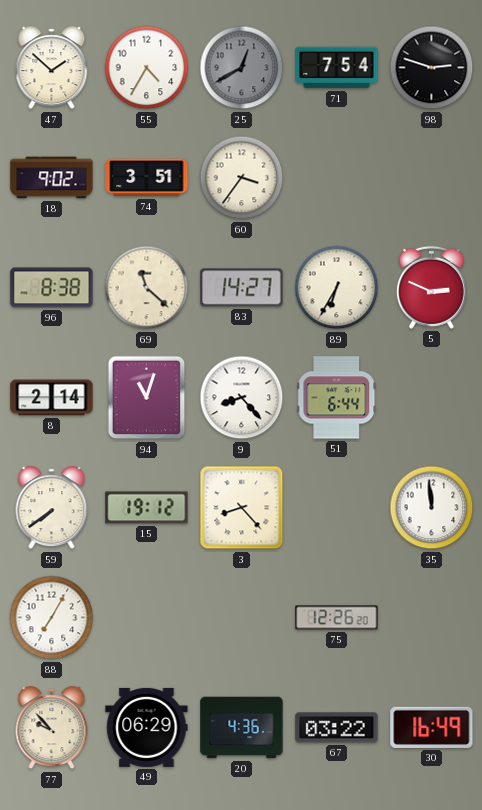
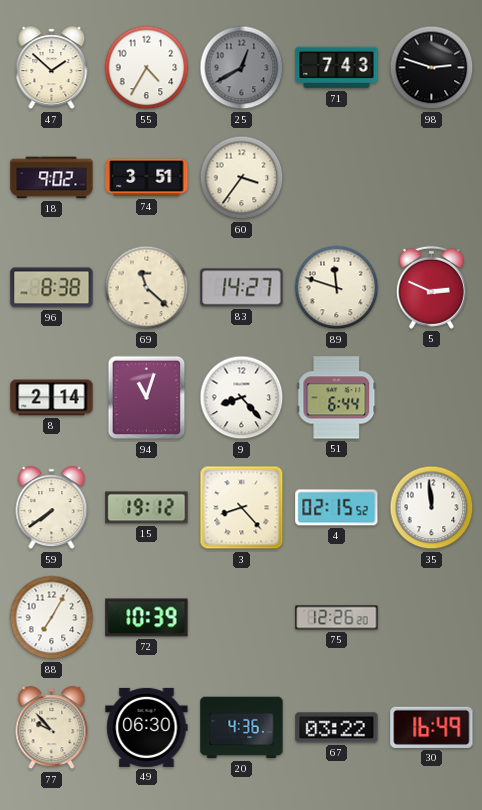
71: 7:54 -> 7:43 (337, 68)
89: 6:35 -> 11:48 (337, 288)
4: none -> 02:15 (337, 508)
72: none -> 10:39 (147, 618)
49: 06:29 -> 06:30 (147, 727)
